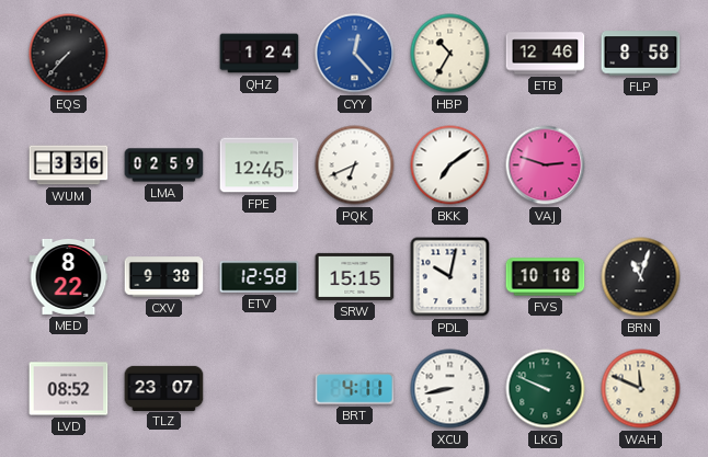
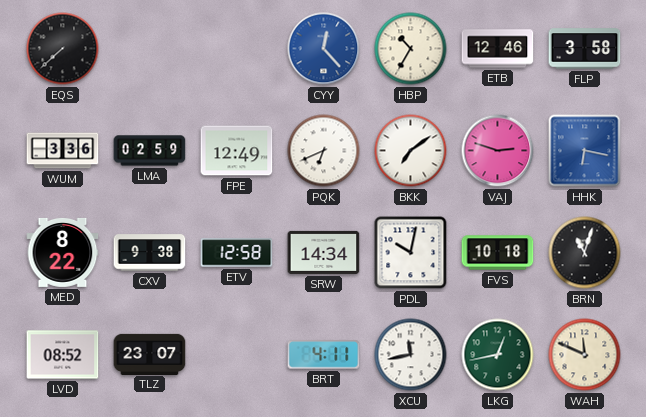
EQS: 7:37 -> 7:38 (63, 49)
QHZ: 1:24 -> none (260, 54)
FLP: 8:58 -> 3:58 (585, 49)
FPE: 12:45 -> 12:49 (237, 151)
HHK: none -> 6:17 (585, 151)
SRW: 15:15 -> 14:34 (324, 252)
XCU: 8:43 -> 11:43 (411, 355)
LKG: 9:49 -> 12:43 (498, 355)
